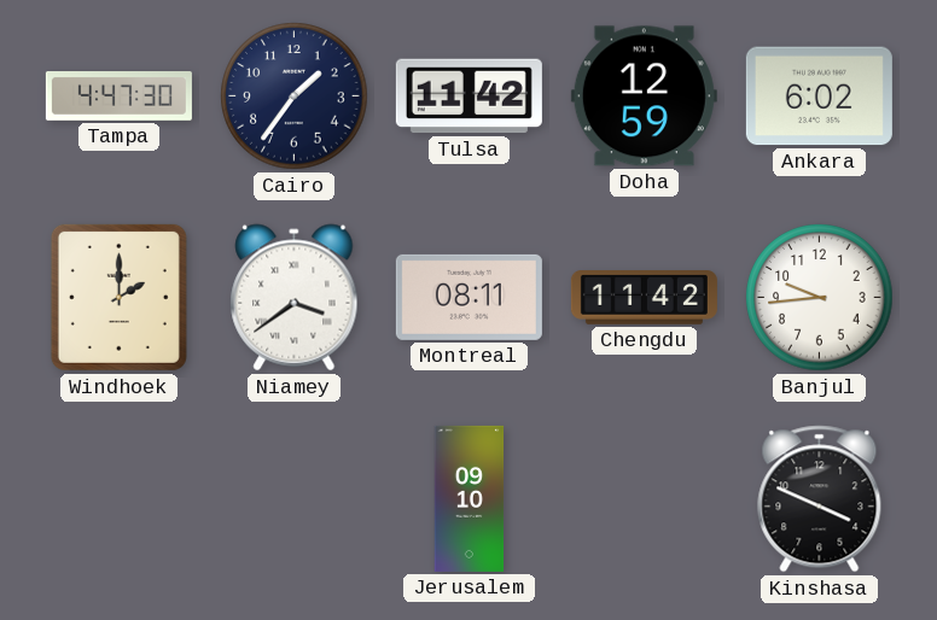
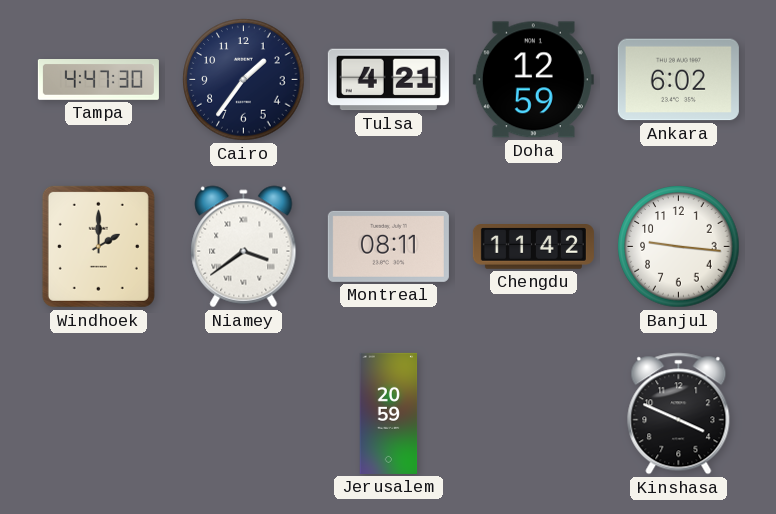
Tulsa: 11:42 -> 4:21 (388, 80)
Banjul: 9:44 -> 9:16 (679, 247)
Jerusalem: 09:10 -> 20:59 (389, 413)
